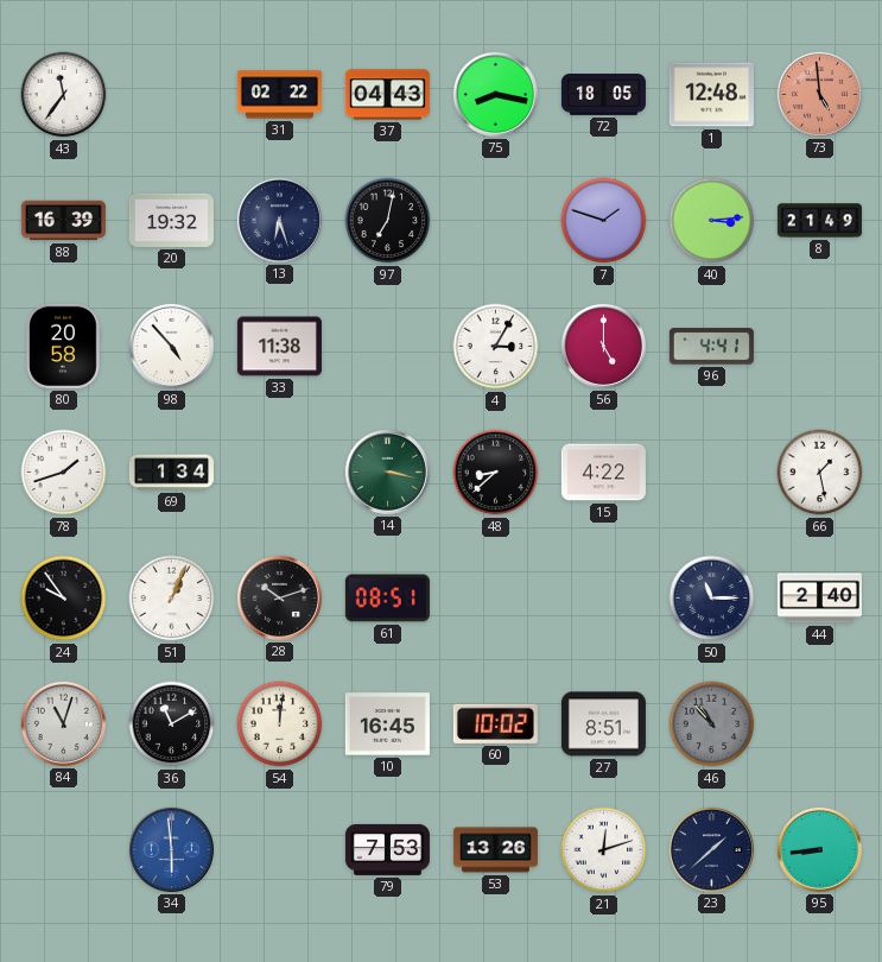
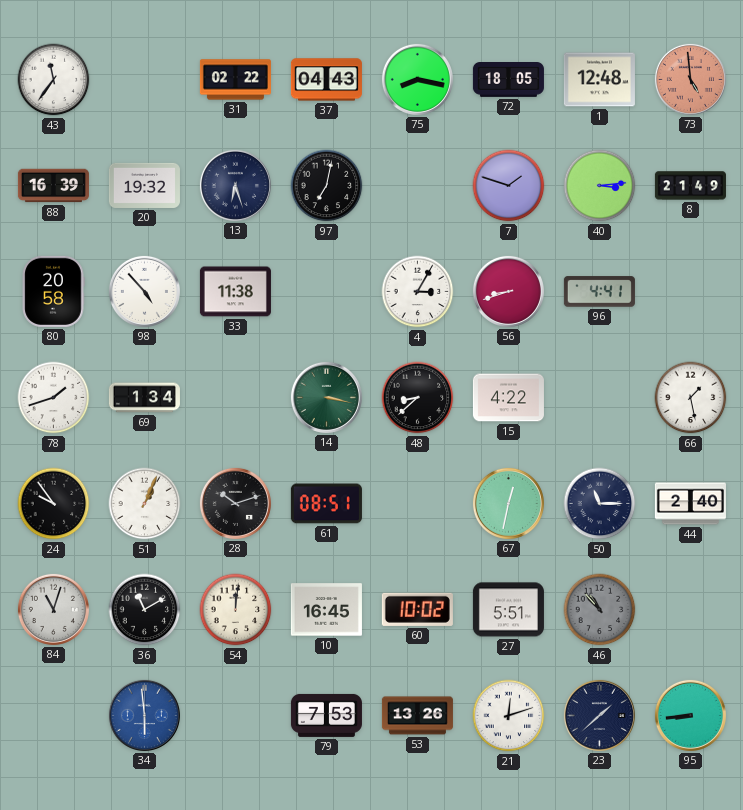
56: 5:00 -> 8:42 (508, 291)
67: none -> 12:32 (508, 503)
27: 8:51 -> 5:51 (508, 610)
